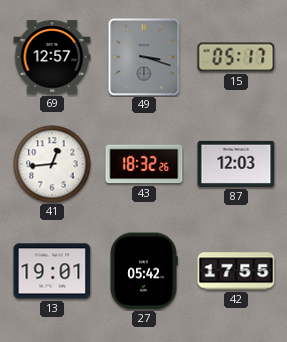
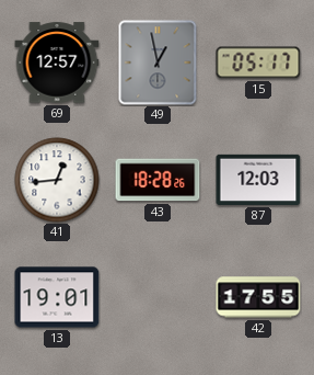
49: 3:18 -> 12:58 (158, 63)
43: 18:32 -> 18:28 (158, 180)
27: 05:42 -> none (144, 271)
